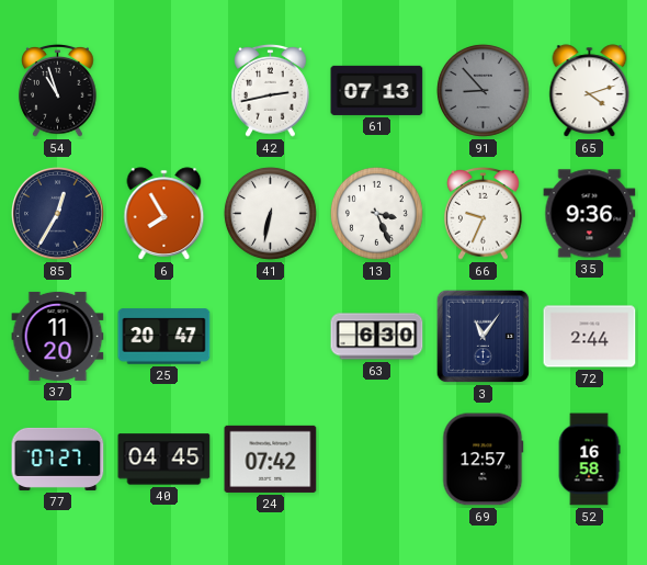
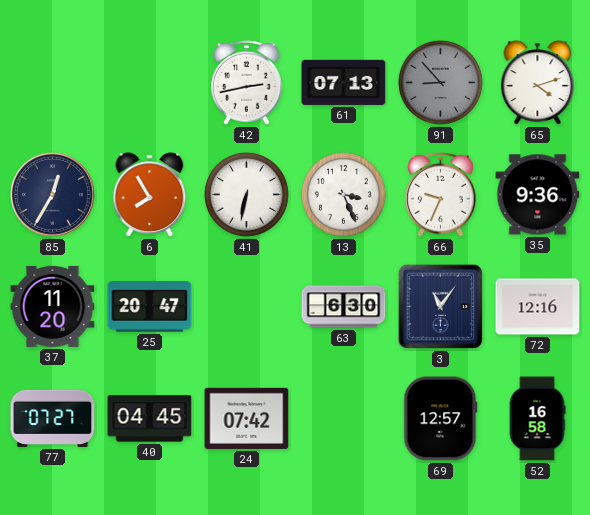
54: 10:57 -> none (58, 90)
72: 2:44 -> 12:16 (538, 307)
